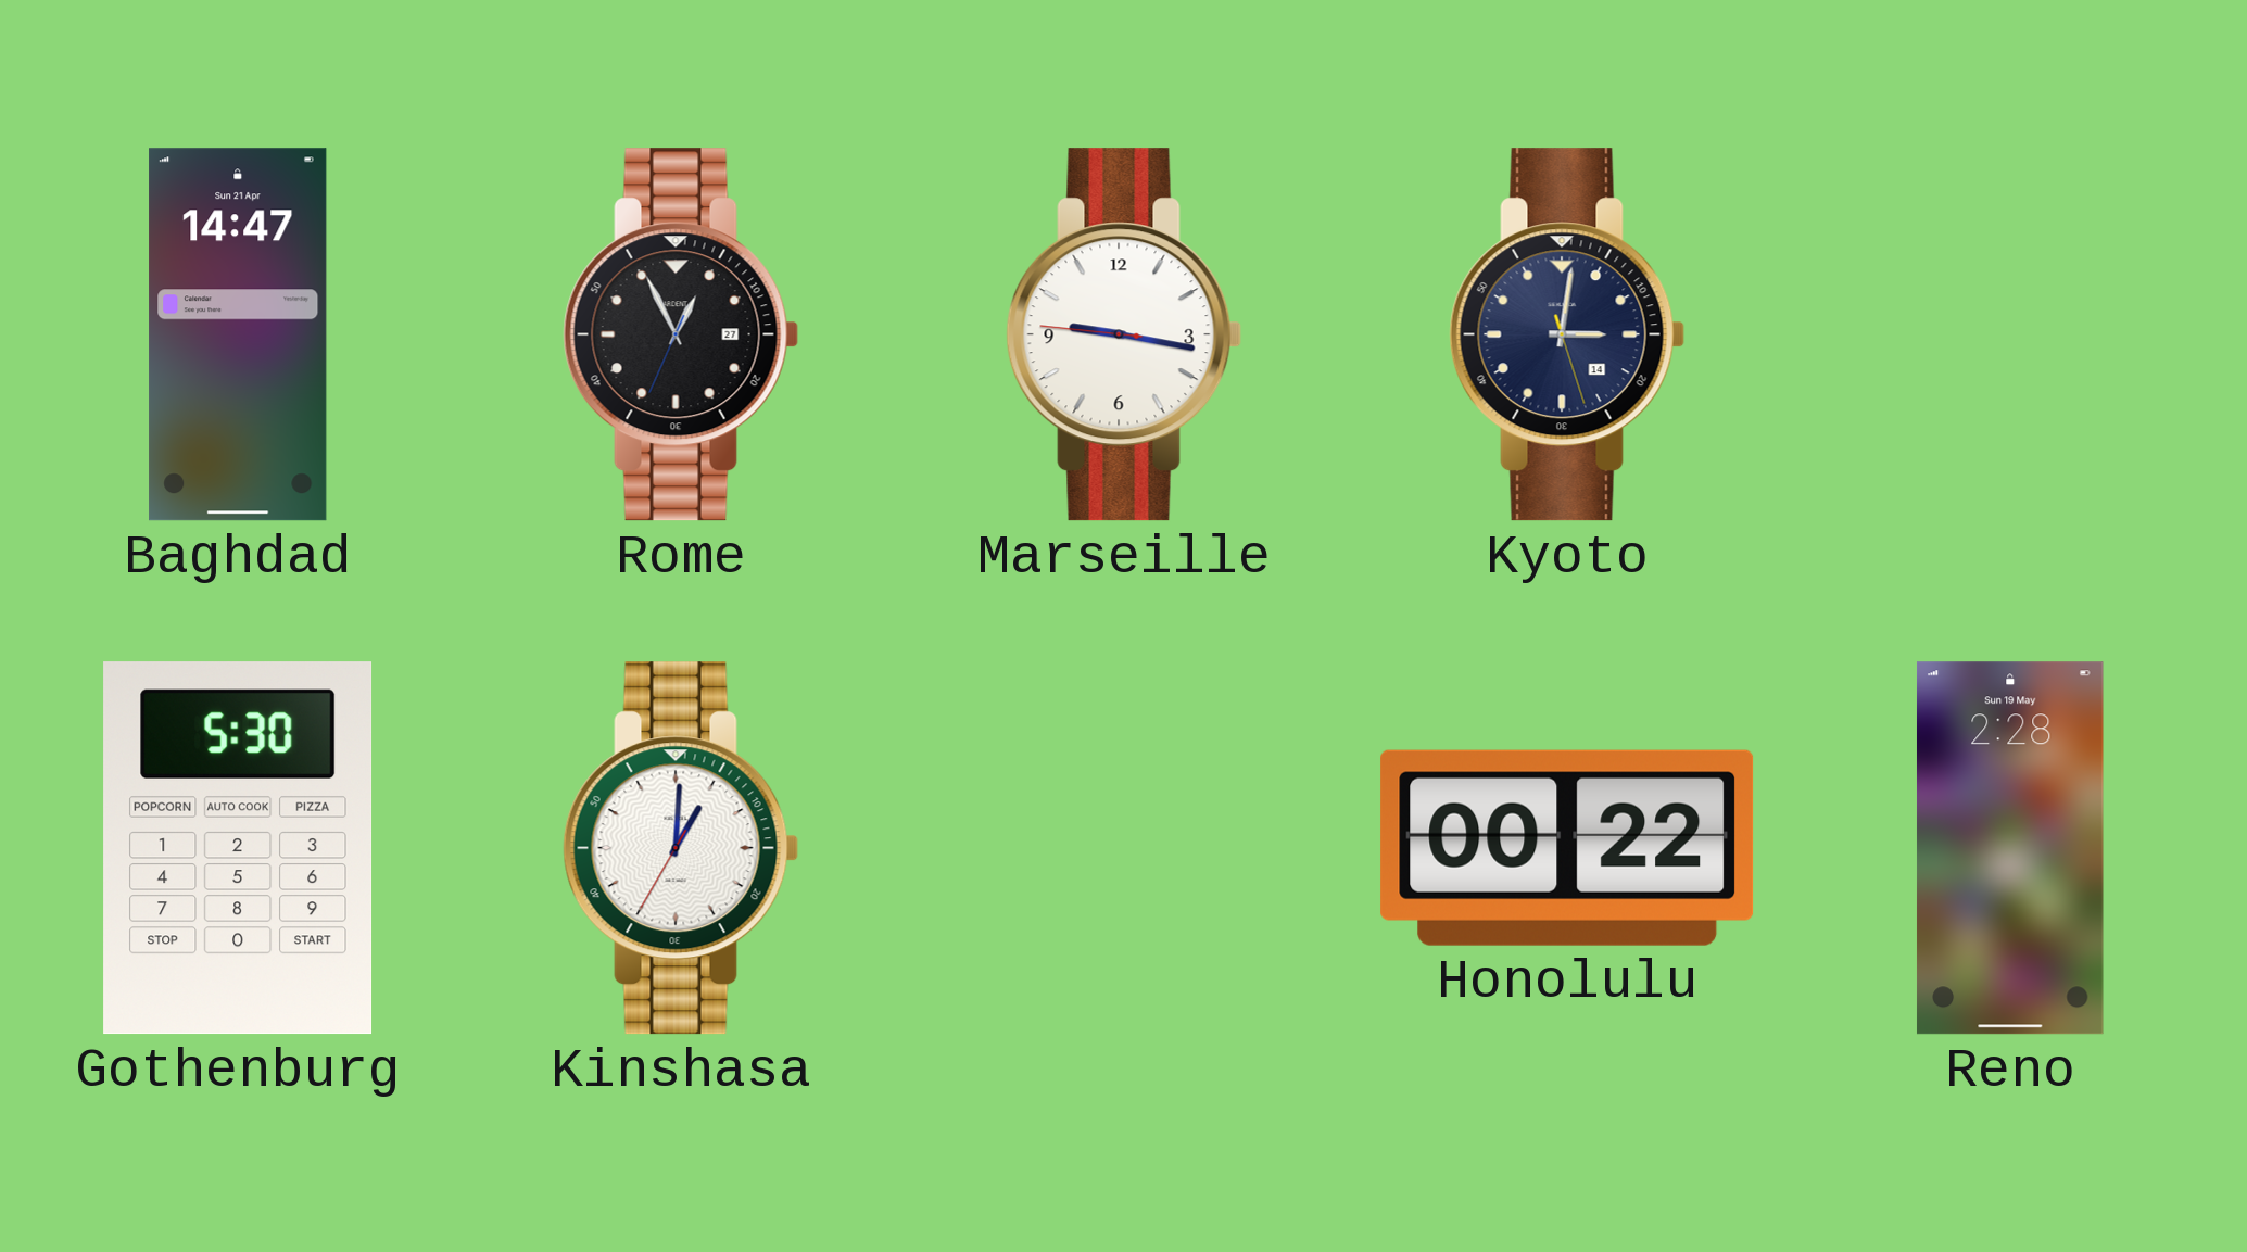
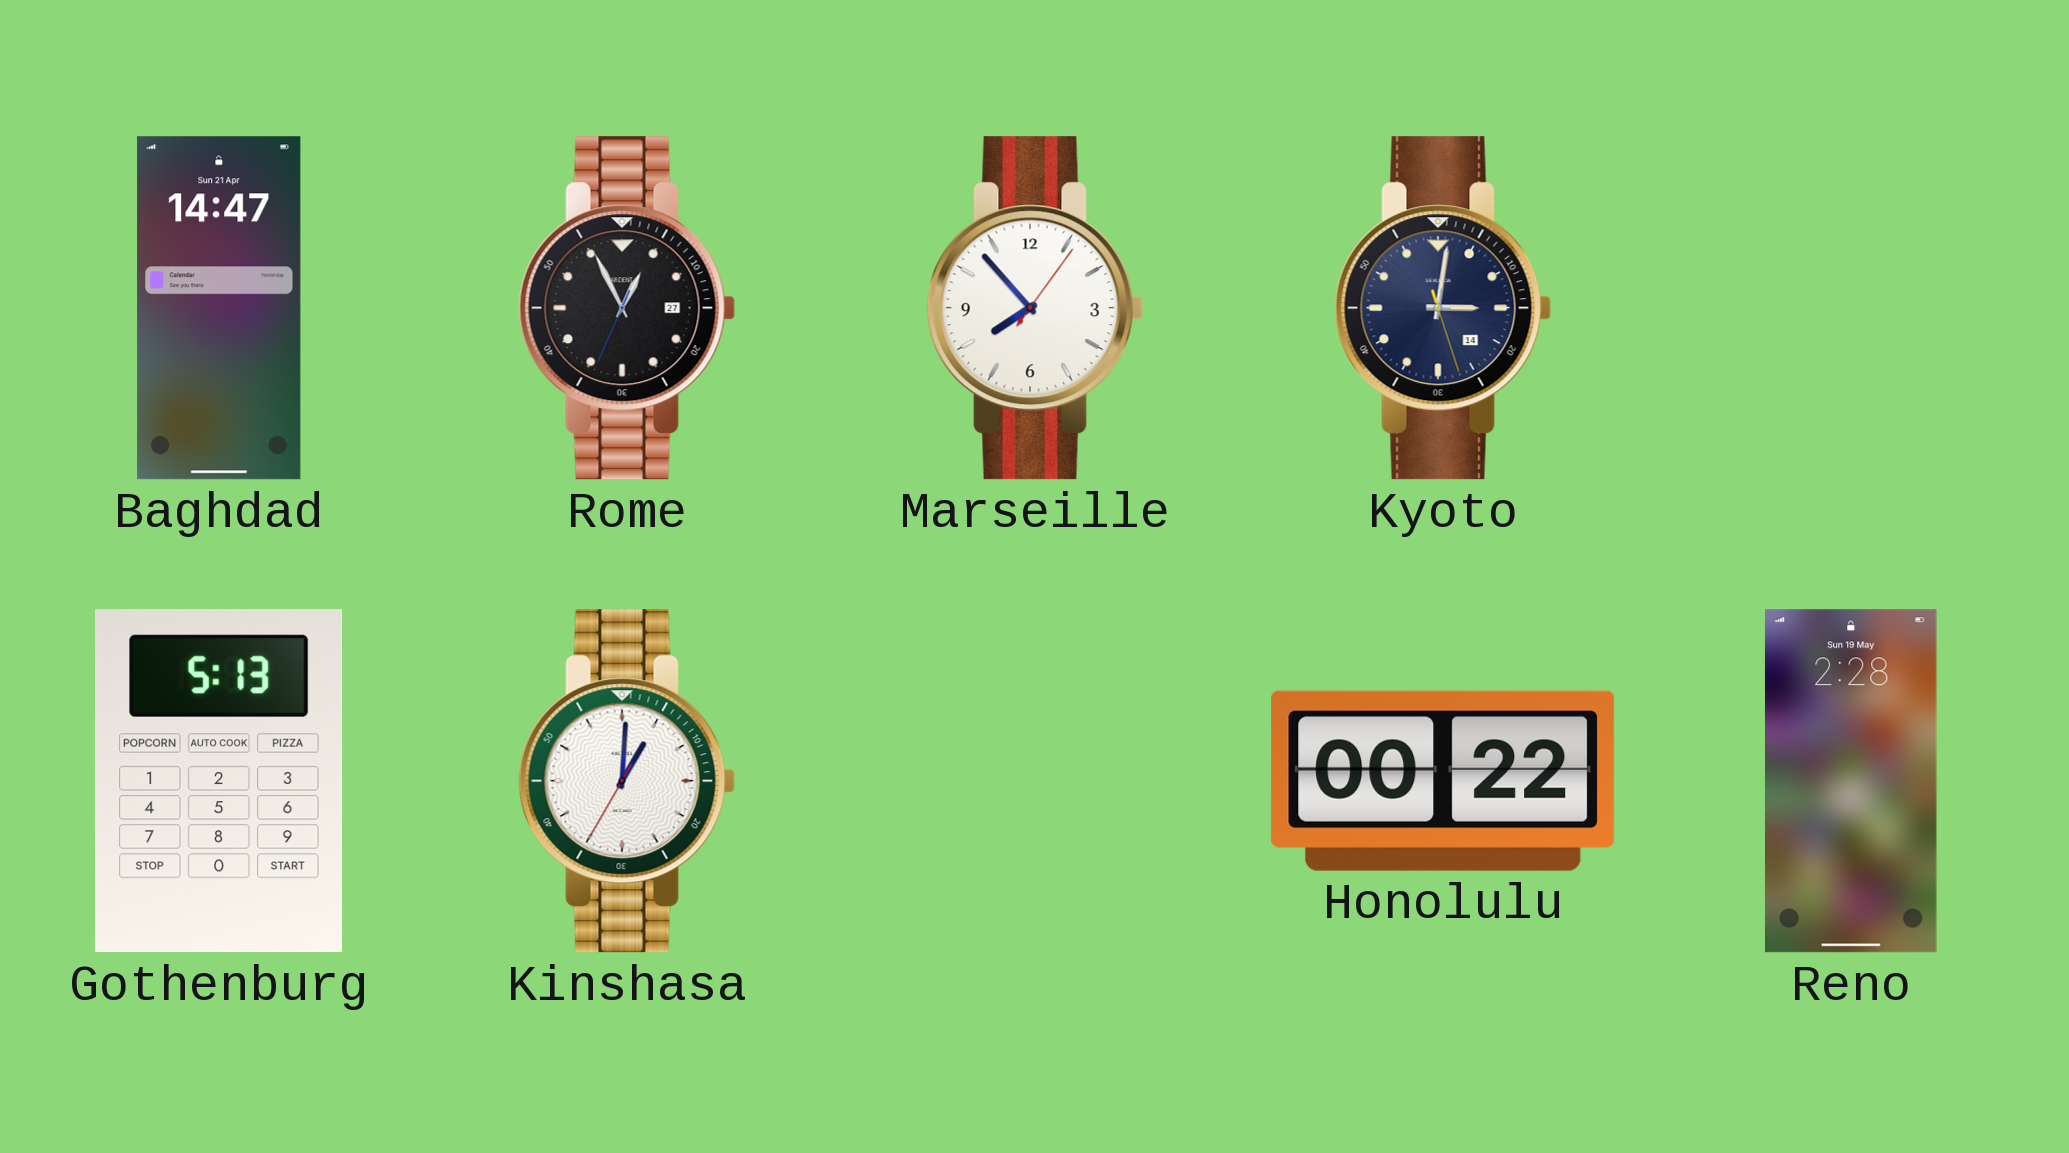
Marseille: 9:16 -> 7:53 (1035, 308)
Gothenburg: 5:30 -> 5:13 (219, 781)
